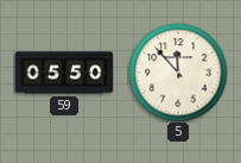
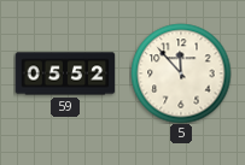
59: 05:50 -> 05:52 (65, 73)
